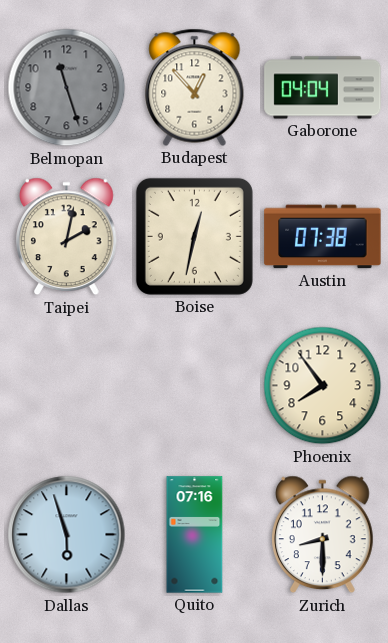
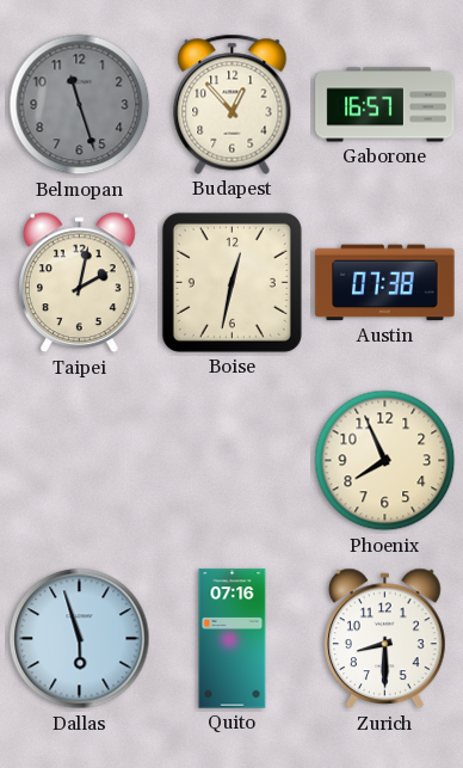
Gaborone: 04:04 -> 16:57 (385, 105)
Phoenix: 7:54 -> 7:56 (385, 461)
